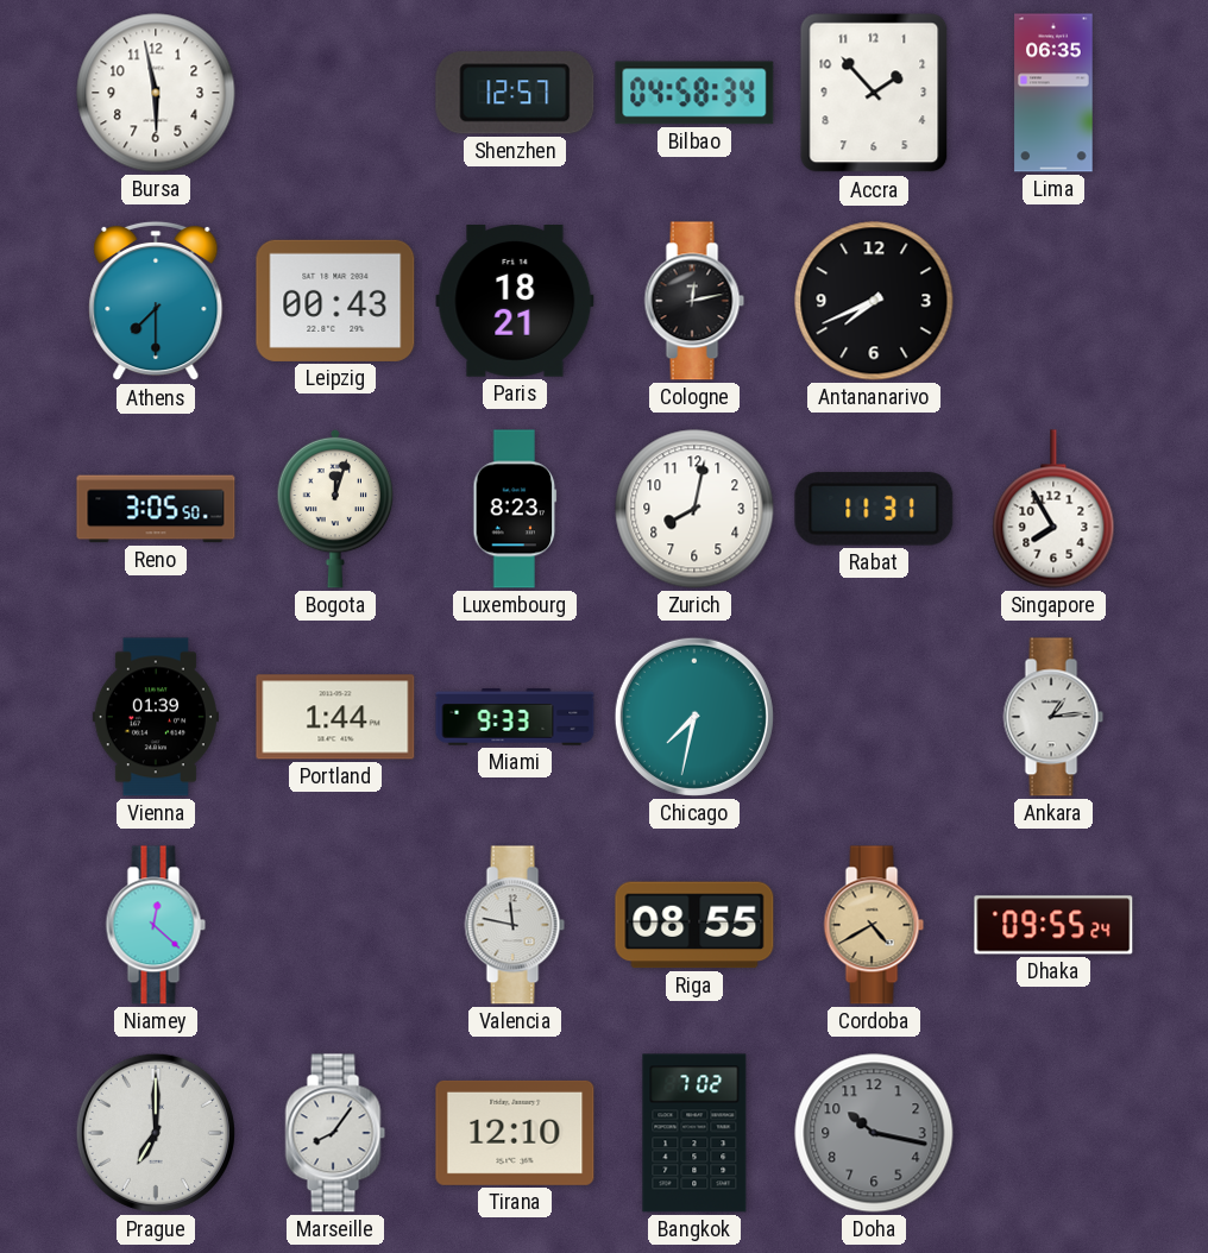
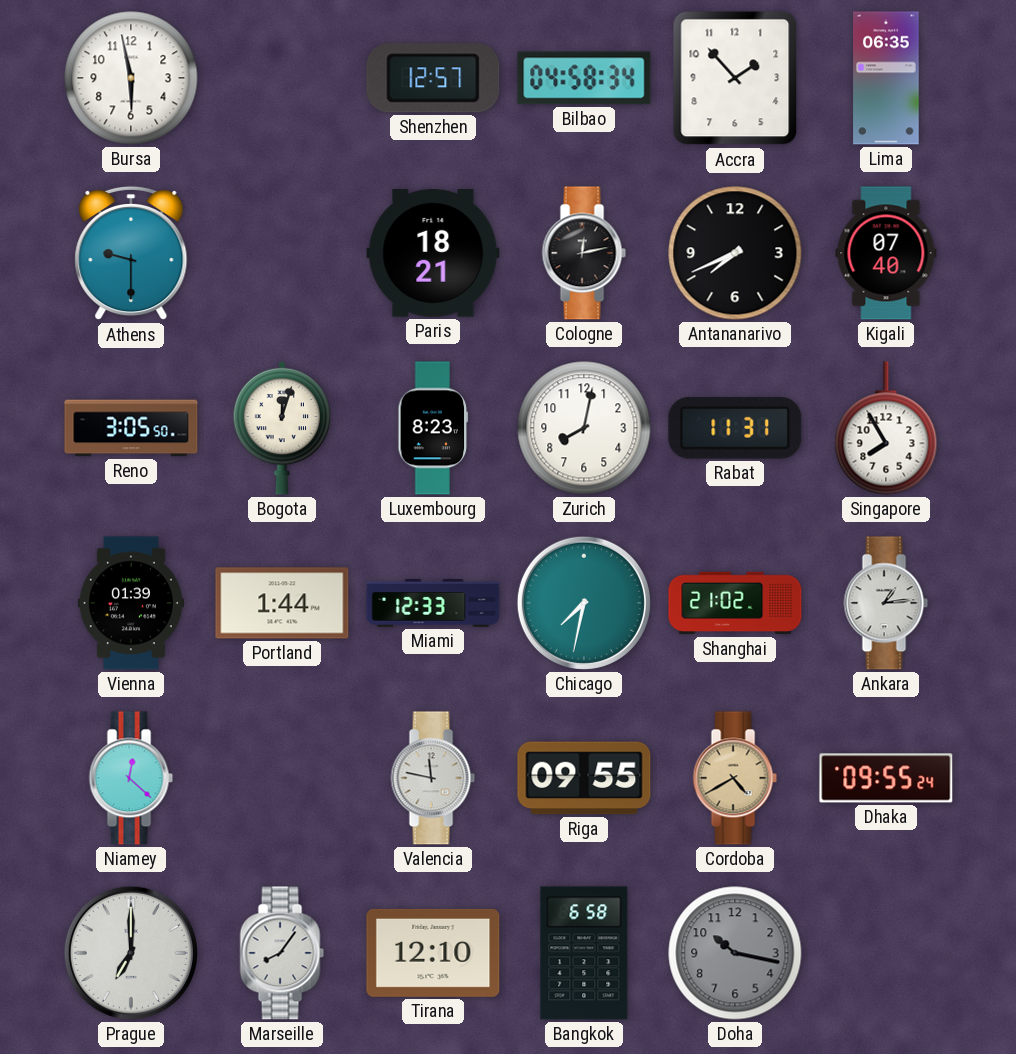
Athens: 7:30 -> 9:30 (131, 253)
Leipzig: 00:43 -> none (335, 301)
Kigali: none -> 07:40 (886, 253)
Miami: 9:33 -> 12:33 (433, 603)
Shanghai: none -> 21:02 (735, 603)
Riga: 08:55 -> 09:55 (584, 778)
Bangkok: 7:02 -> 6:58 (584, 953)
